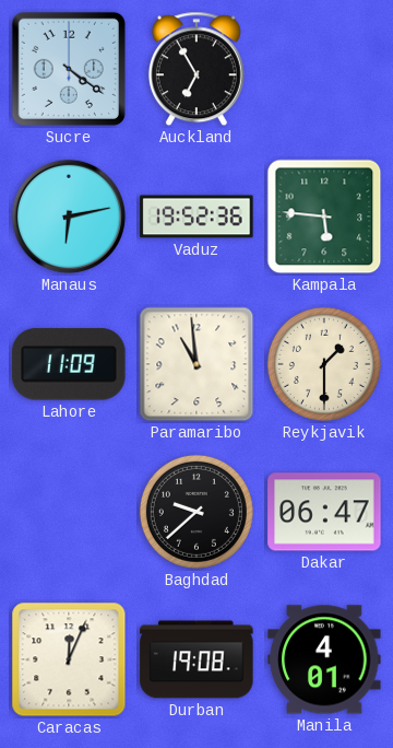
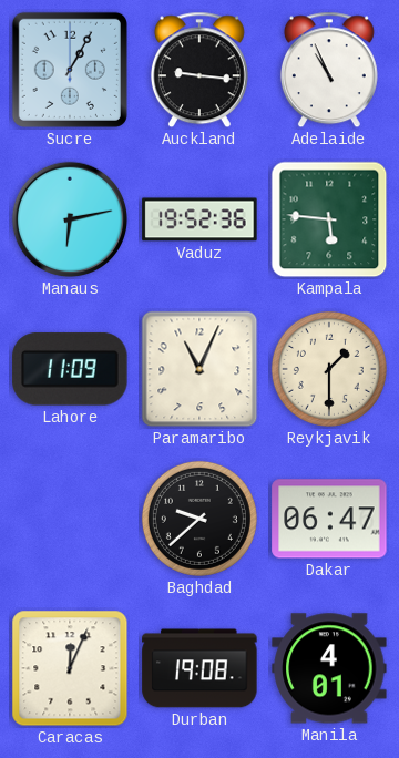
Sucre: 4:21 -> 1:05 (70, 70)
Auckland: 6:55 -> 9:16 (199, 70)
Adelaide: none -> 10:56 (329, 70)
Paramaribo: 10:59 -> 11:04 (199, 369)
